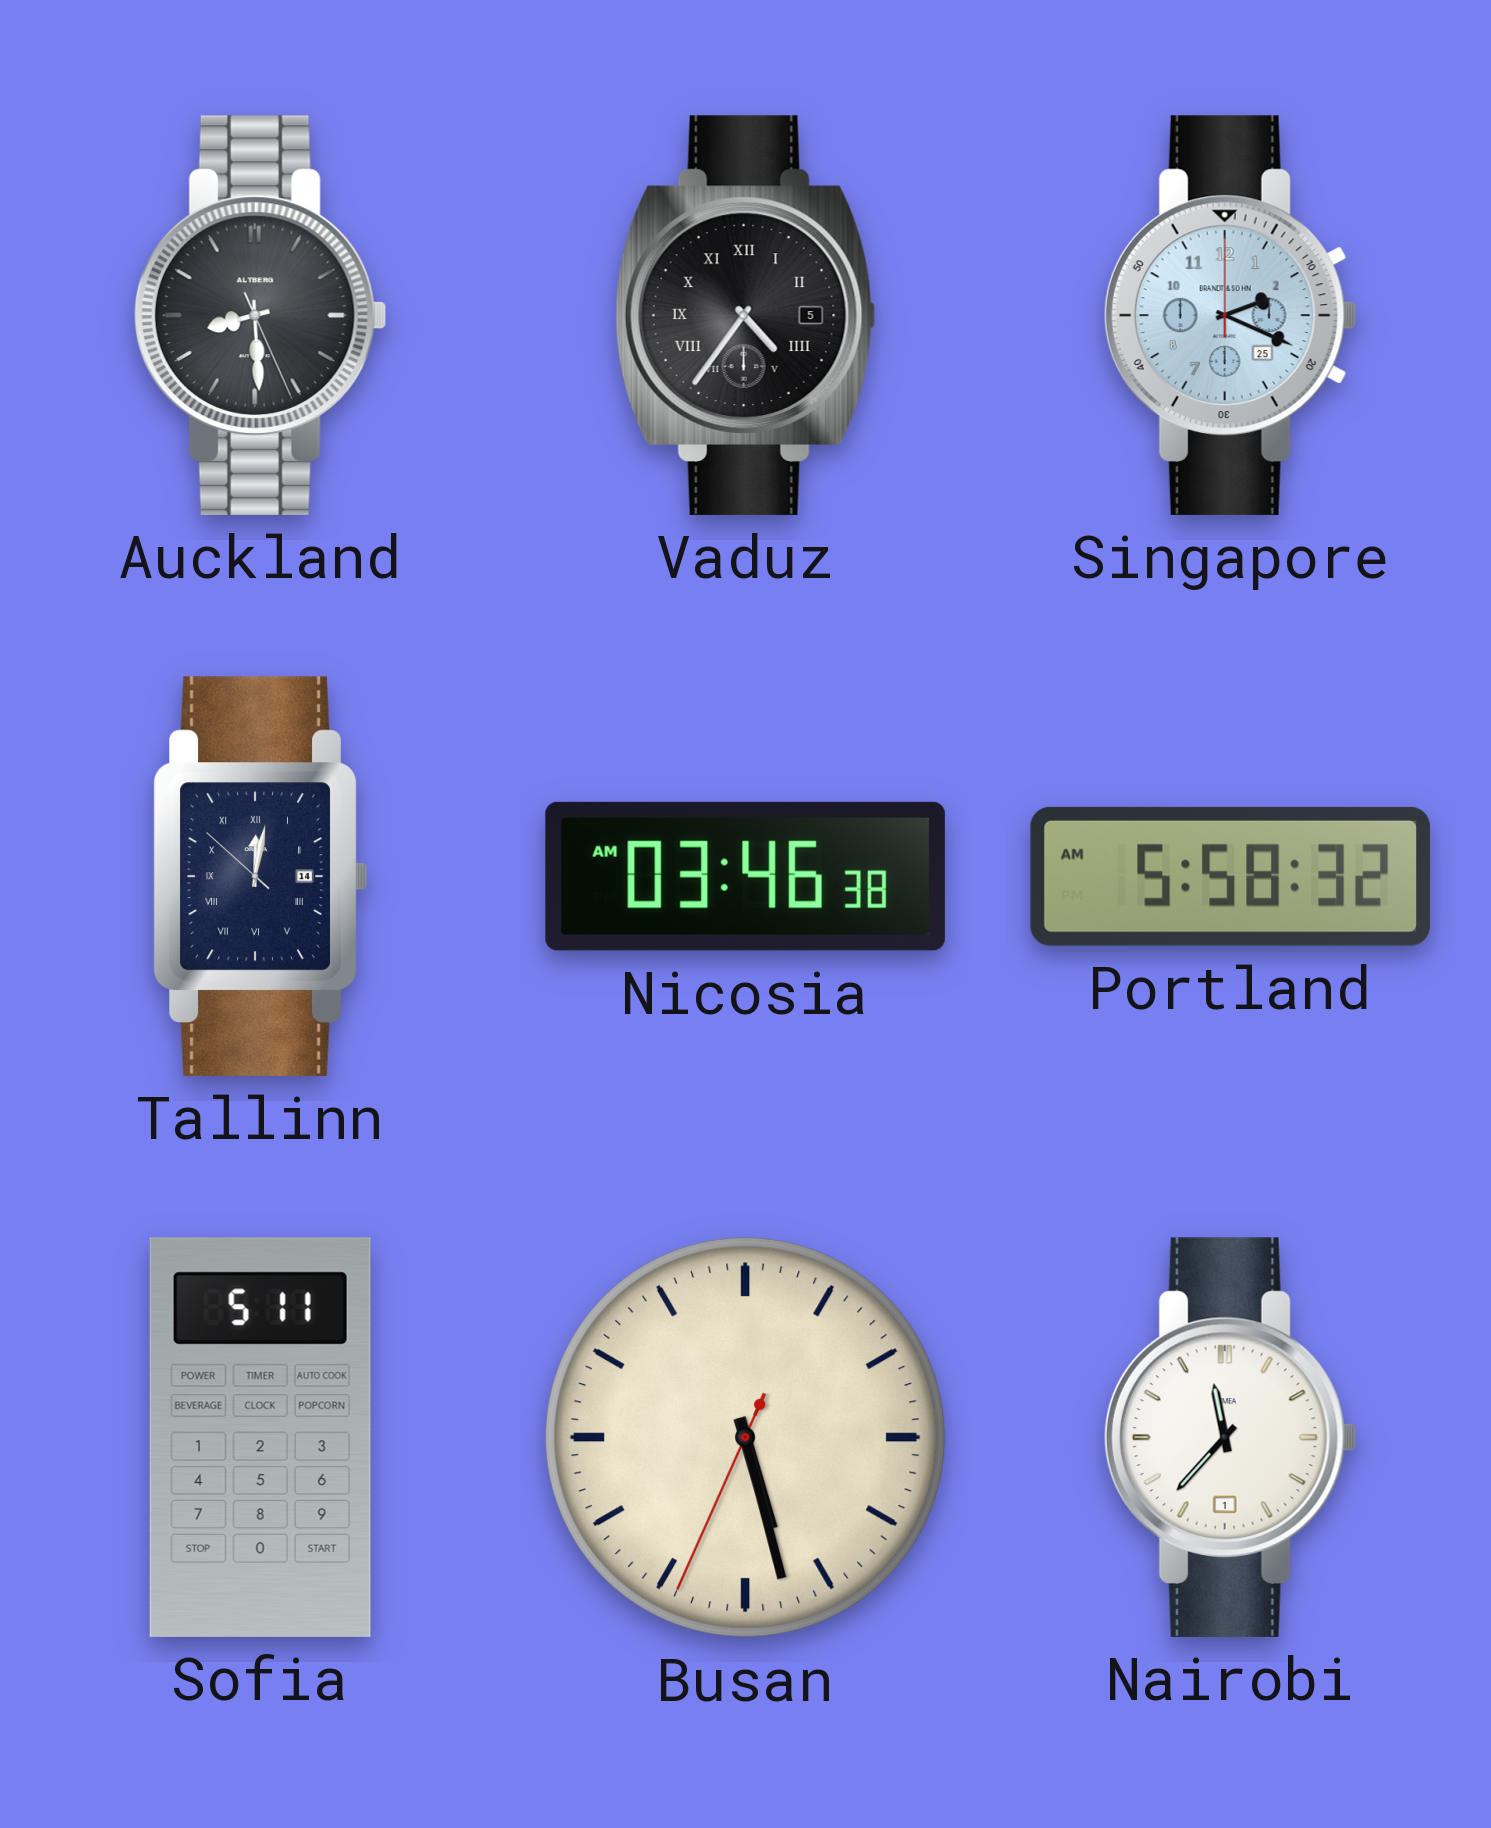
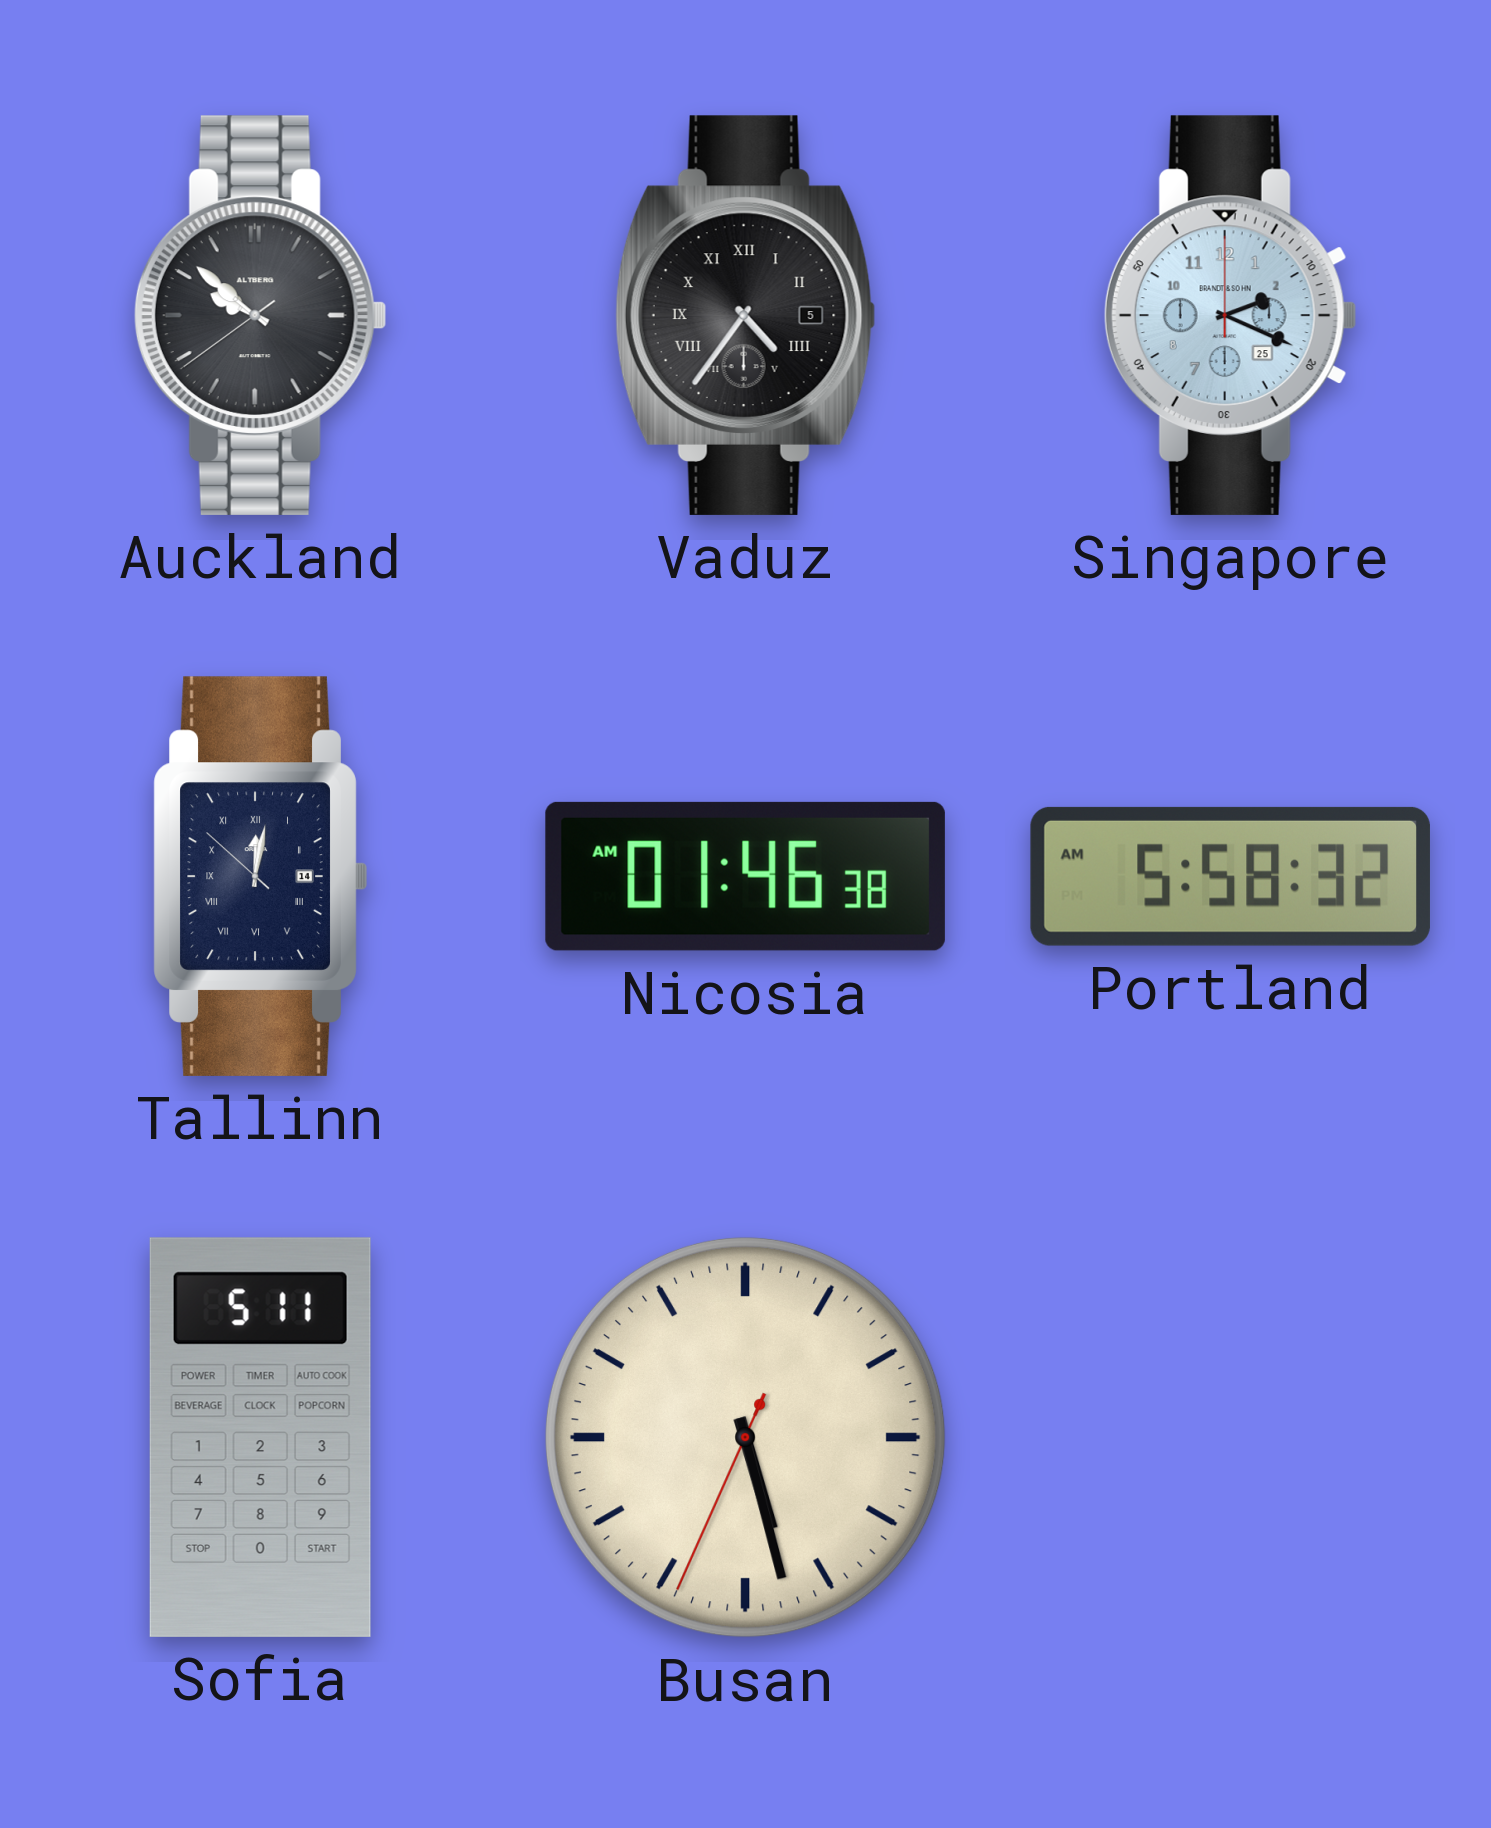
Auckland: 8:29 -> 9:51 (260, 315)
Nicosia: 03:46 -> 01:46 (745, 876)
Nairobi: 11:37 -> none (1230, 1437)
